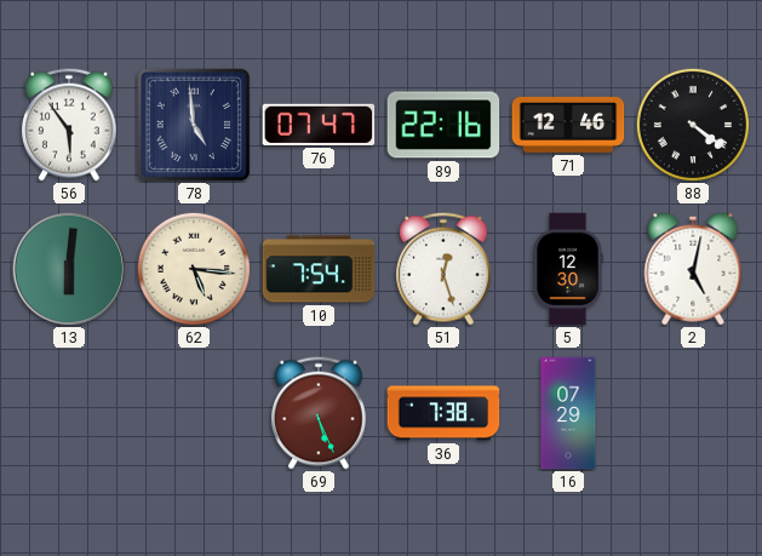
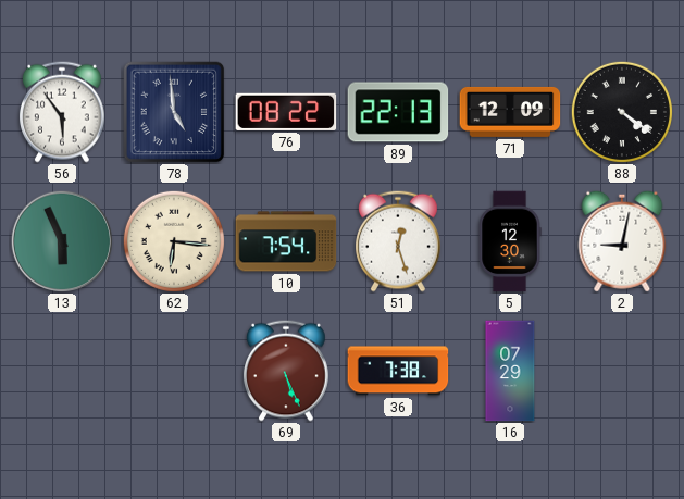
76: 07:47 -> 08:22 (286, 112)
89: 22:16 -> 22:13 (398, 112)
71: 12:46 -> 12:09 (510, 112)
13: 6:01 -> 5:56 (61, 240)
62: 5:16 -> 6:16 (174, 241)
2: 5:02 -> 9:02 (622, 241)
